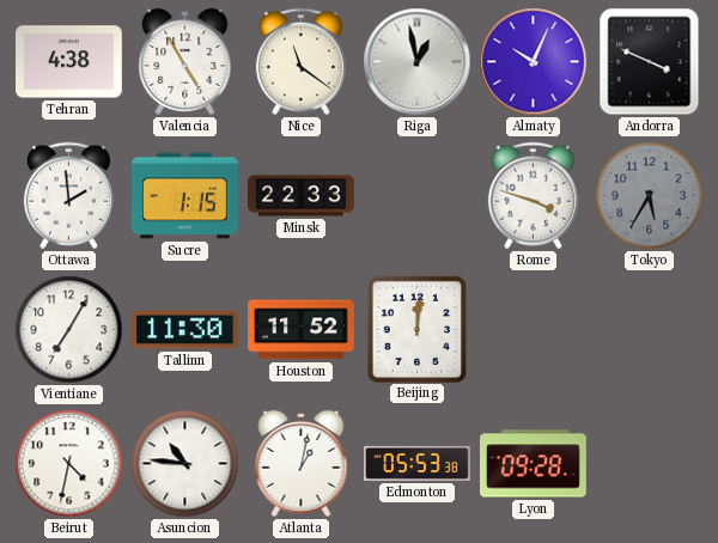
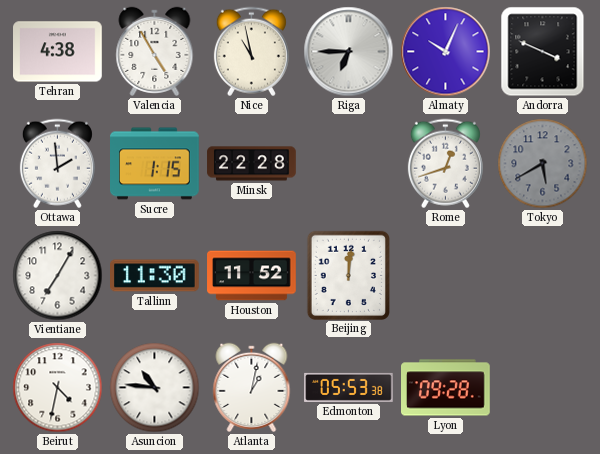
Nice: 11:21 -> 10:58 (251, 52)
Riga: 12:58 -> 6:45 (349, 52)
Minsk: 22:33 -> 22:28 (252, 164)
Rome: 3:48 -> 12:42 (445, 164)
Tokyo: 5:35 -> 5:40 (543, 164)
